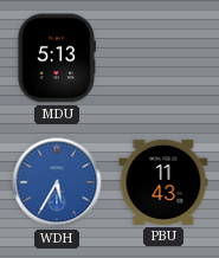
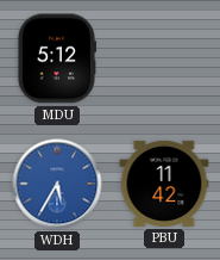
MDU: 5:13 -> 5:12 (56, 58)
PBU: 11:43 -> 11:42 (164, 184)
